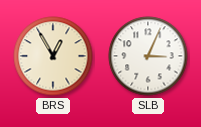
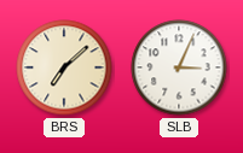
BRS: 12:55 -> 7:08 (64, 67)
